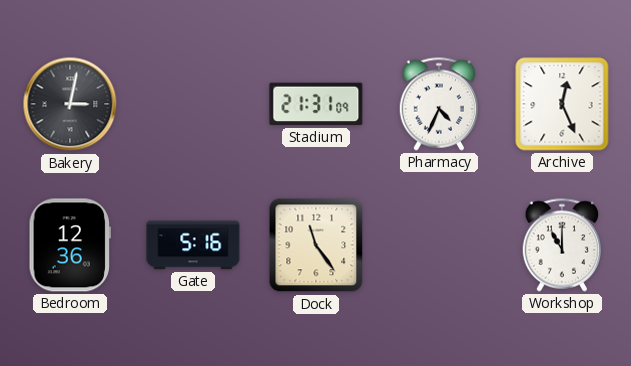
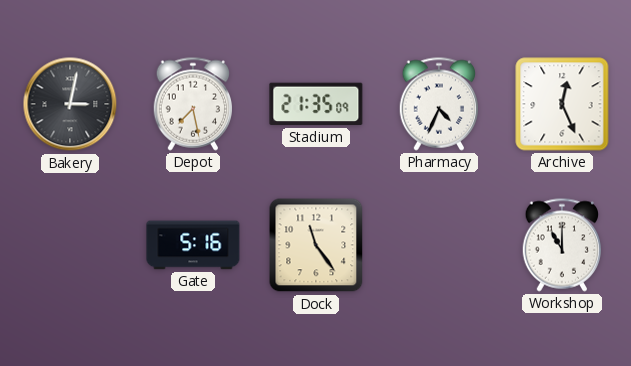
Depot: none -> 7:28 (193, 104)
Stadium: 21:31 -> 21:35 (316, 104)
Bedroom: 12:36 -> none (69, 245)
